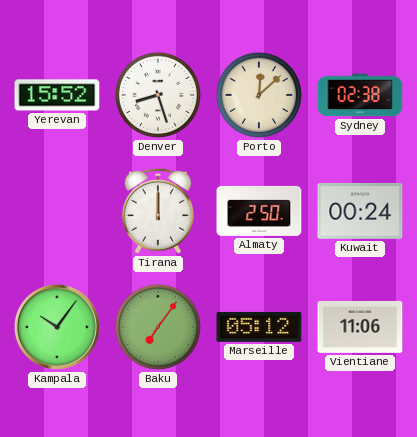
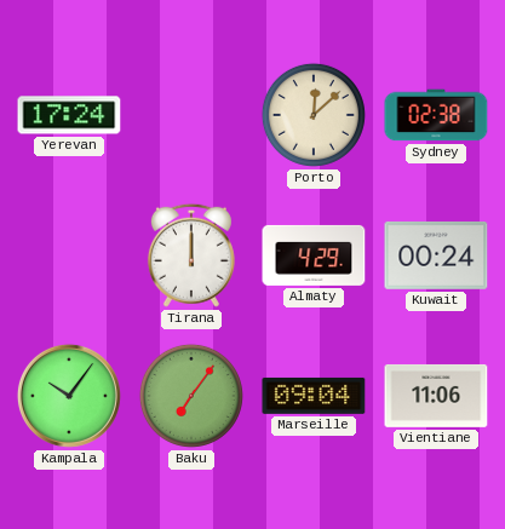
Yerevan: 15:52 -> 17:24 (69, 115)
Denver: 8:27 -> none (158, 95)
Almaty: 2:50 -> 4:29 (314, 255)
Marseille: 05:12 -> 09:04 (314, 396)
